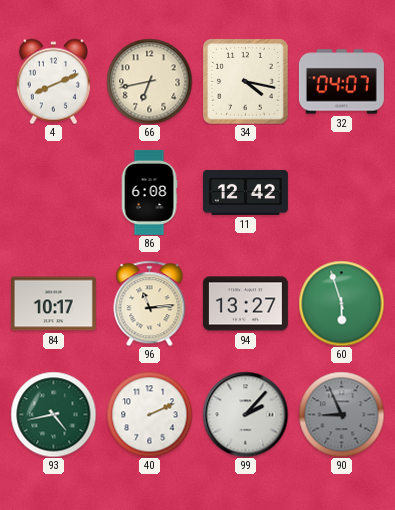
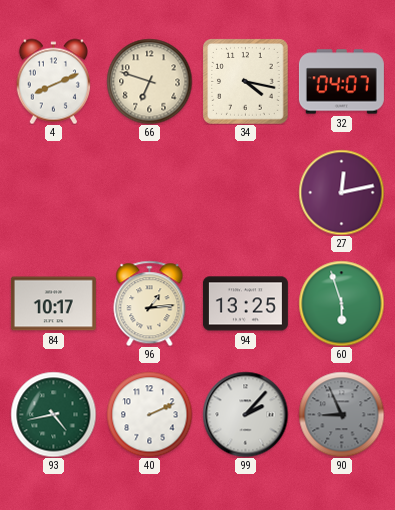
66: 6:43 -> 6:48 (149, 81)
86: 6:08 -> none (149, 192)
11: 12:42 -> none (245, 192)
27: none -> 12:13 (341, 192)
96: 11:14 -> 1:14 (150, 303)
94: 13:27 -> 13:25 (245, 304)
